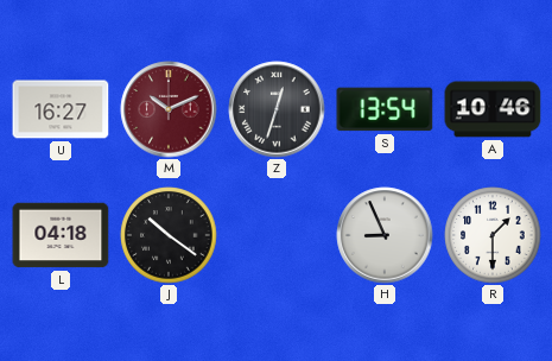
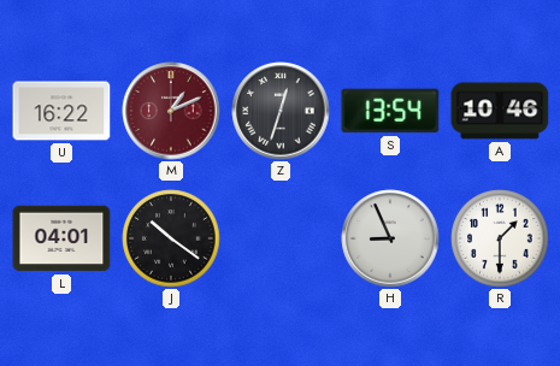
U: 16:27 -> 16:22 (61, 111)
M: 10:11 -> 1:11 (171, 111)
L: 04:18 -> 04:01 (61, 238)
